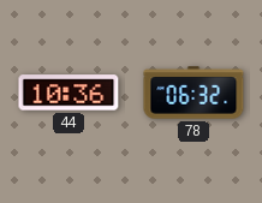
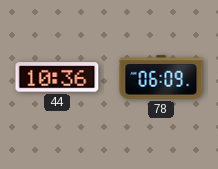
78: 06:32 -> 06:09 (161, 77)
